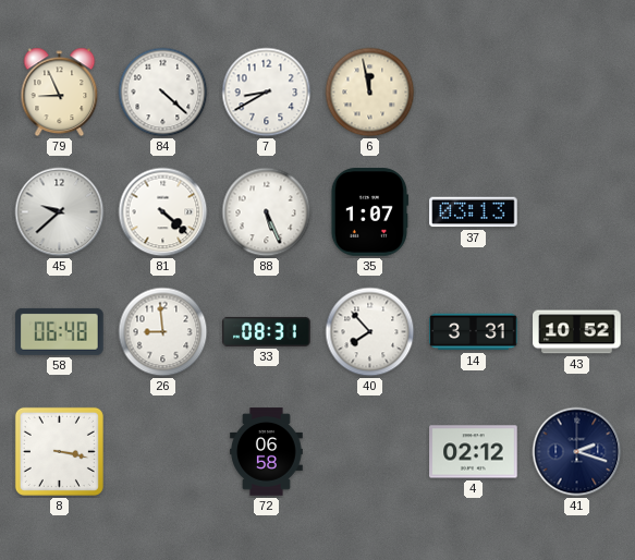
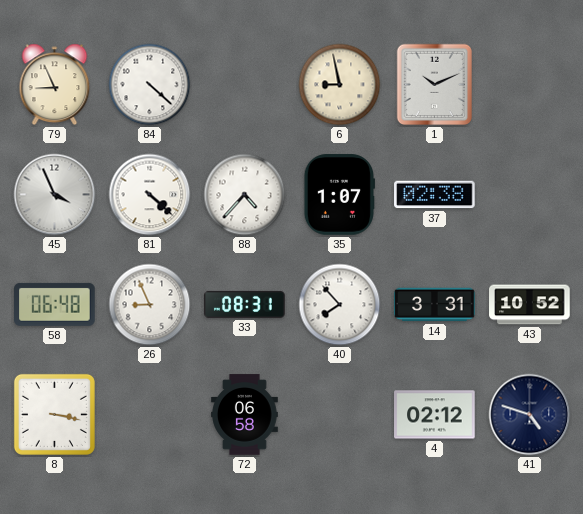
7: 8:40 -> none (267, 93)
6: 11:58 -> 8:58 (340, 85)
1: none -> 10:11 (434, 85)
45: 9:38 -> 3:56 (55, 195)
88: 5:26 -> 4:37 (245, 195)
37: 03:13 -> 02:38 (435, 195)
26: 8:59 -> 8:56 (150, 305)
41: 2:18 -> 4:48 (530, 415)
